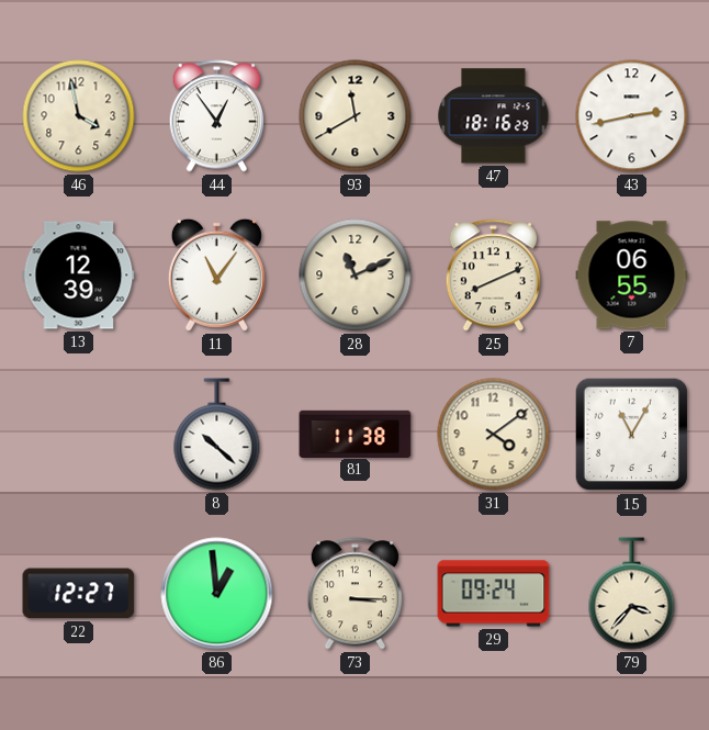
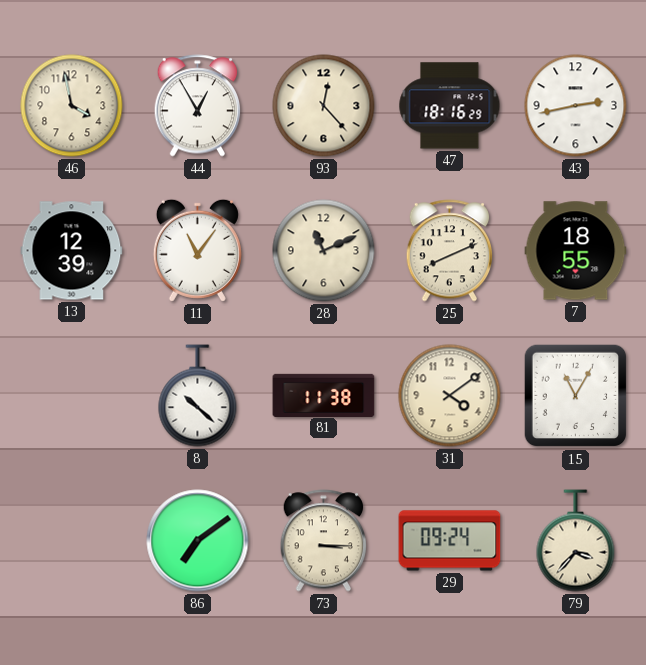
44: 12:54 -> 12:55 (198, 106)
93: 11:40 -> 12:23 (324, 106)
7: 06:55 -> 18:55 (576, 251)
22: 12:27 -> none (79, 594)
86: 12:59 -> 7:09 (198, 541)
